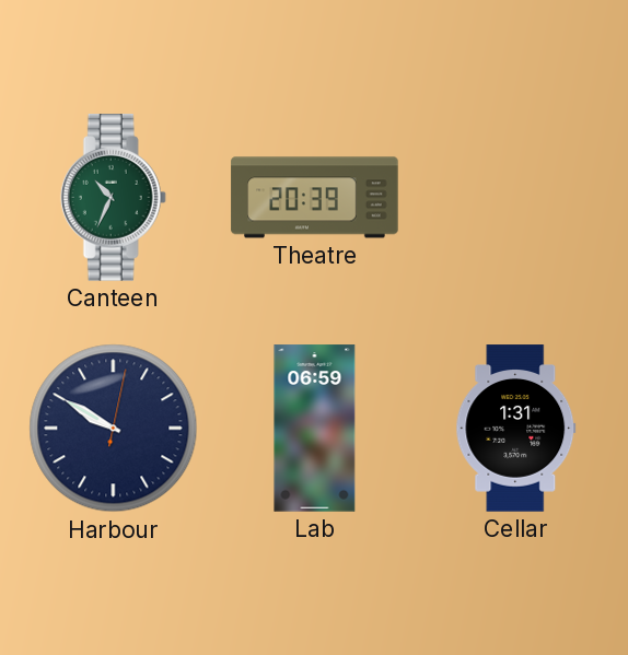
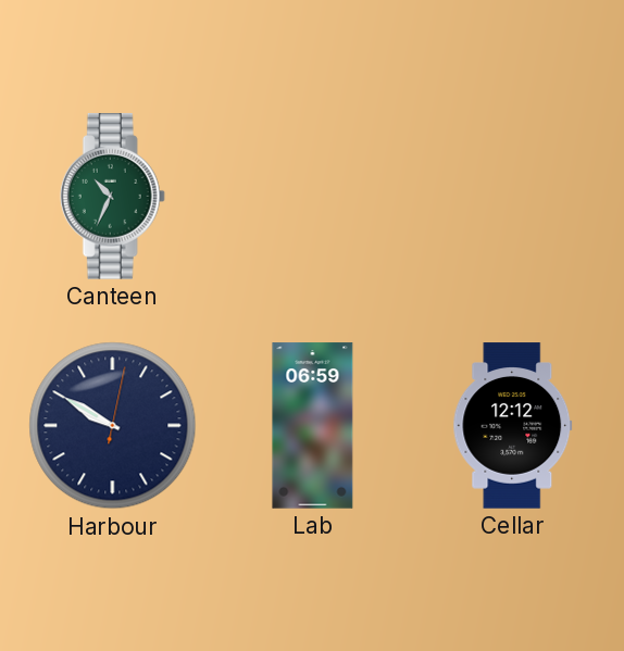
Theatre: 20:39 -> none (315, 198)
Cellar: 1:31 -> 12:12 (513, 426)
